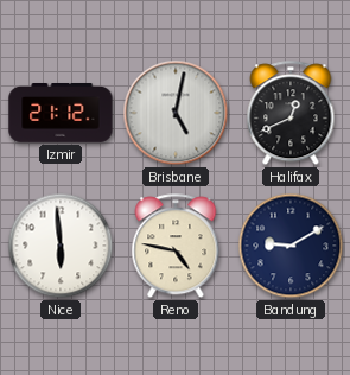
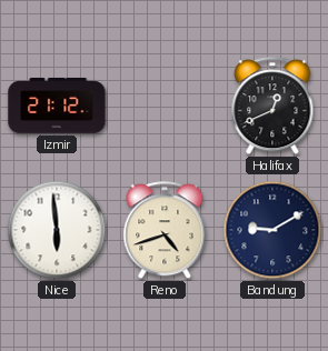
Brisbane: 5:02 -> none (176, 113)
Reno: 4:47 -> 4:42 (165, 231)
